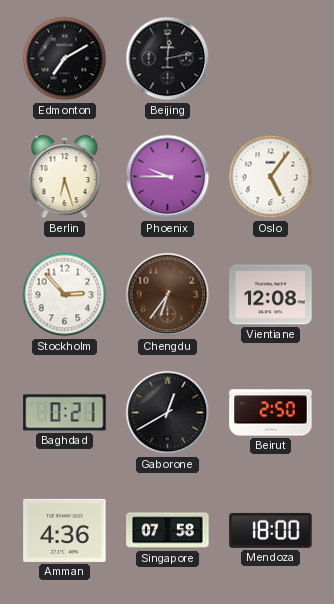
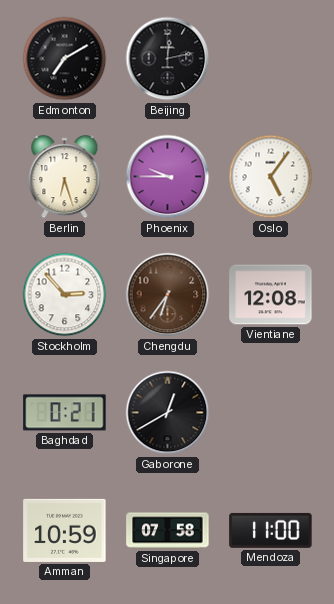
Beirut: 2:50 -> none (271, 413)
Amman: 4:36 -> 10:59 (65, 530)
Mendoza: 18:00 -> 11:00 (271, 530)
